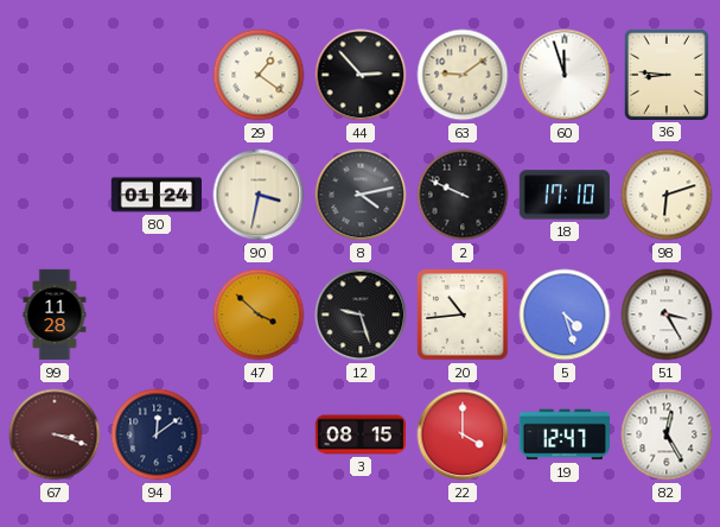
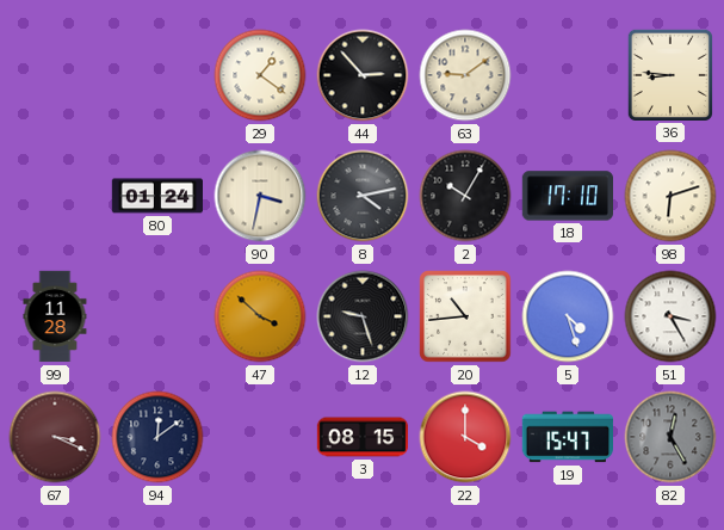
60: 11:57 -> none (565, 75)
2: 9:49 -> 10:05 (465, 196)
67: 3:18 -> 3:19 (55, 437)
19: 12:47 -> 15:47 (567, 437)
82 dial: white -> grey (670, 437)
